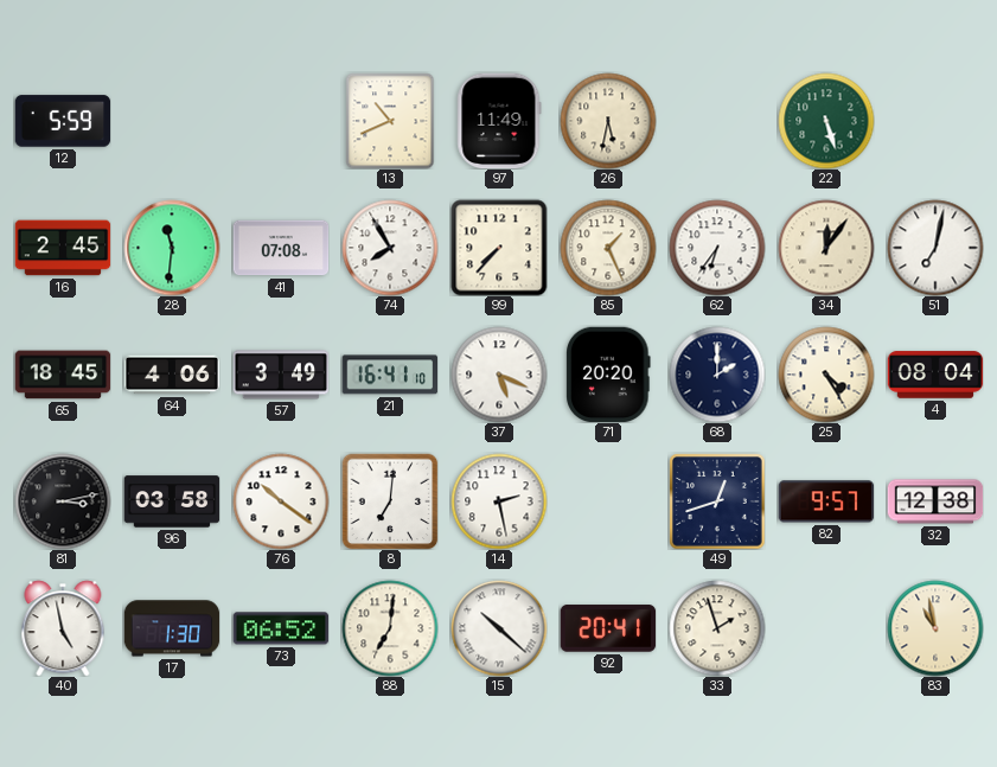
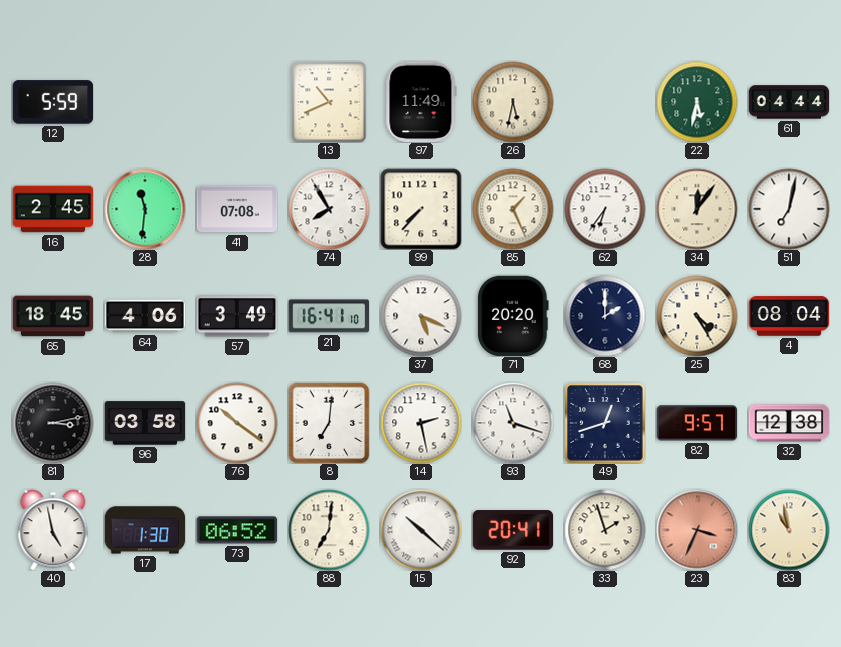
22: 5:27 -> 5:32 (697, 102)
61: none -> 04:44 (789, 102)
93: none -> 11:18 (513, 423)
23: none -> 3:34 (697, 530)
